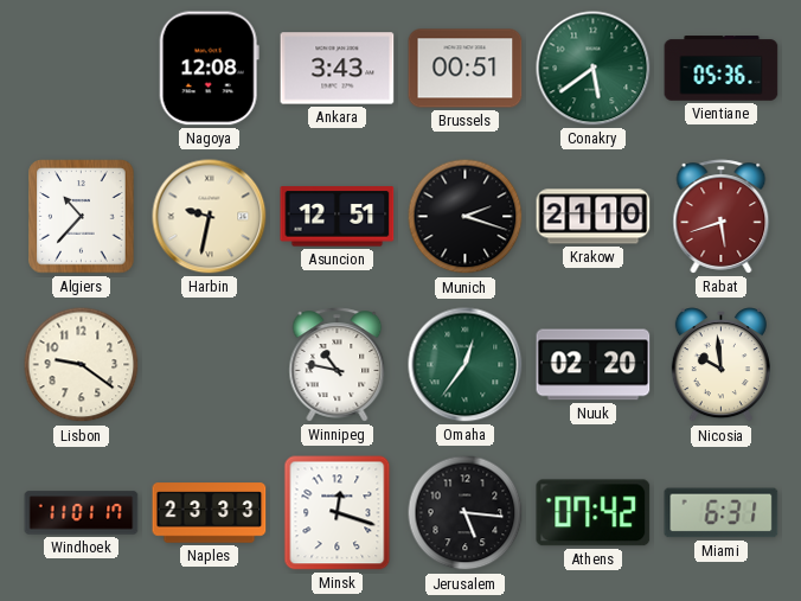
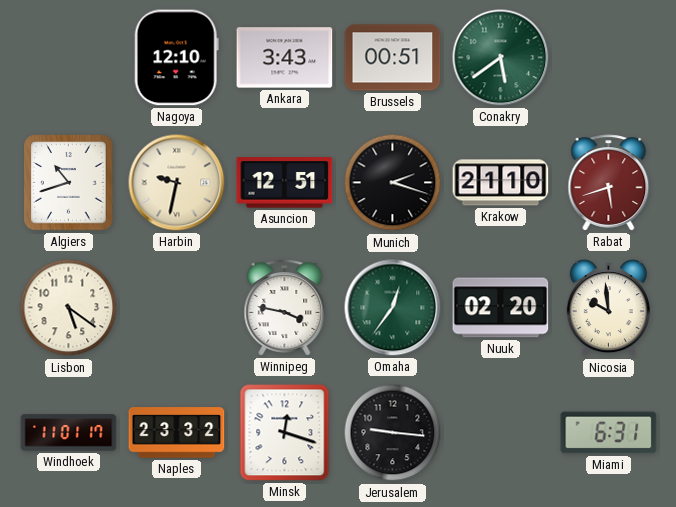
Nagoya: 12:08 -> 12:10 (176, 58)
Vientiane: 05:36 -> none (722, 69)
Algiers: 10:37 -> 10:42 (69, 183)
Lisbon: 9:21 -> 5:21 (69, 308)
Winnipeg: 10:47 -> 3:47 (285, 308)
Naples: 23:33 -> 23:32 (177, 433)
Jerusalem: 5:16 -> 9:16 (393, 433)
Athens: 07:42 -> none (594, 513)
